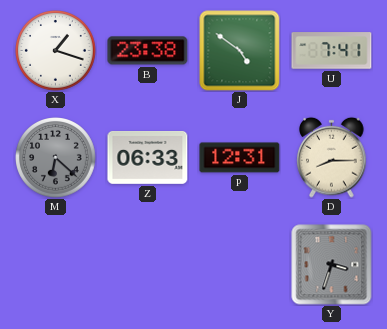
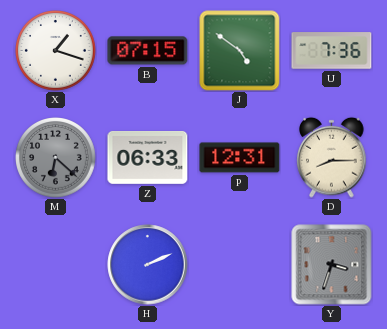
B: 23:38 -> 07:15 (148, 51)
U: 7:41 -> 7:36 (332, 51)
H: none -> 2:11 (148, 265)
